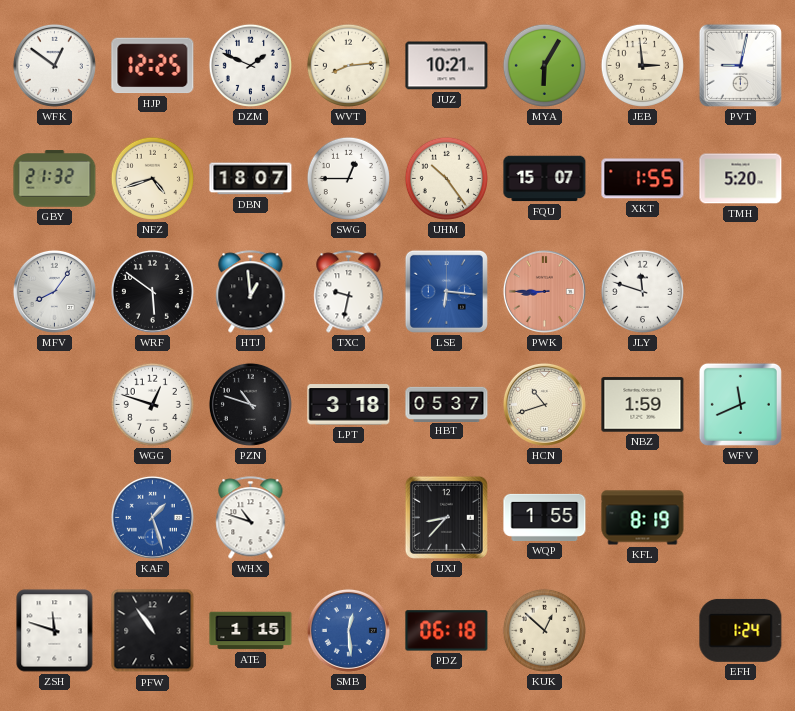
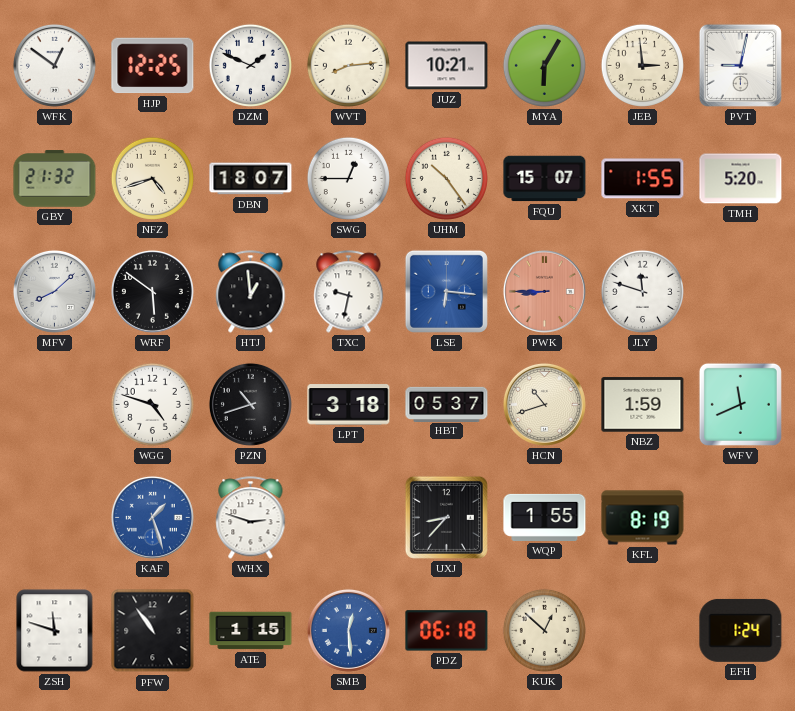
MFV: 8:06 -> 8:08 (54, 291)
WGG: 12:48 -> 4:48 (152, 404)
PZN: 10:48 -> 10:42 (250, 404)
WHX: 10:48 -> 2:48 (251, 518)
